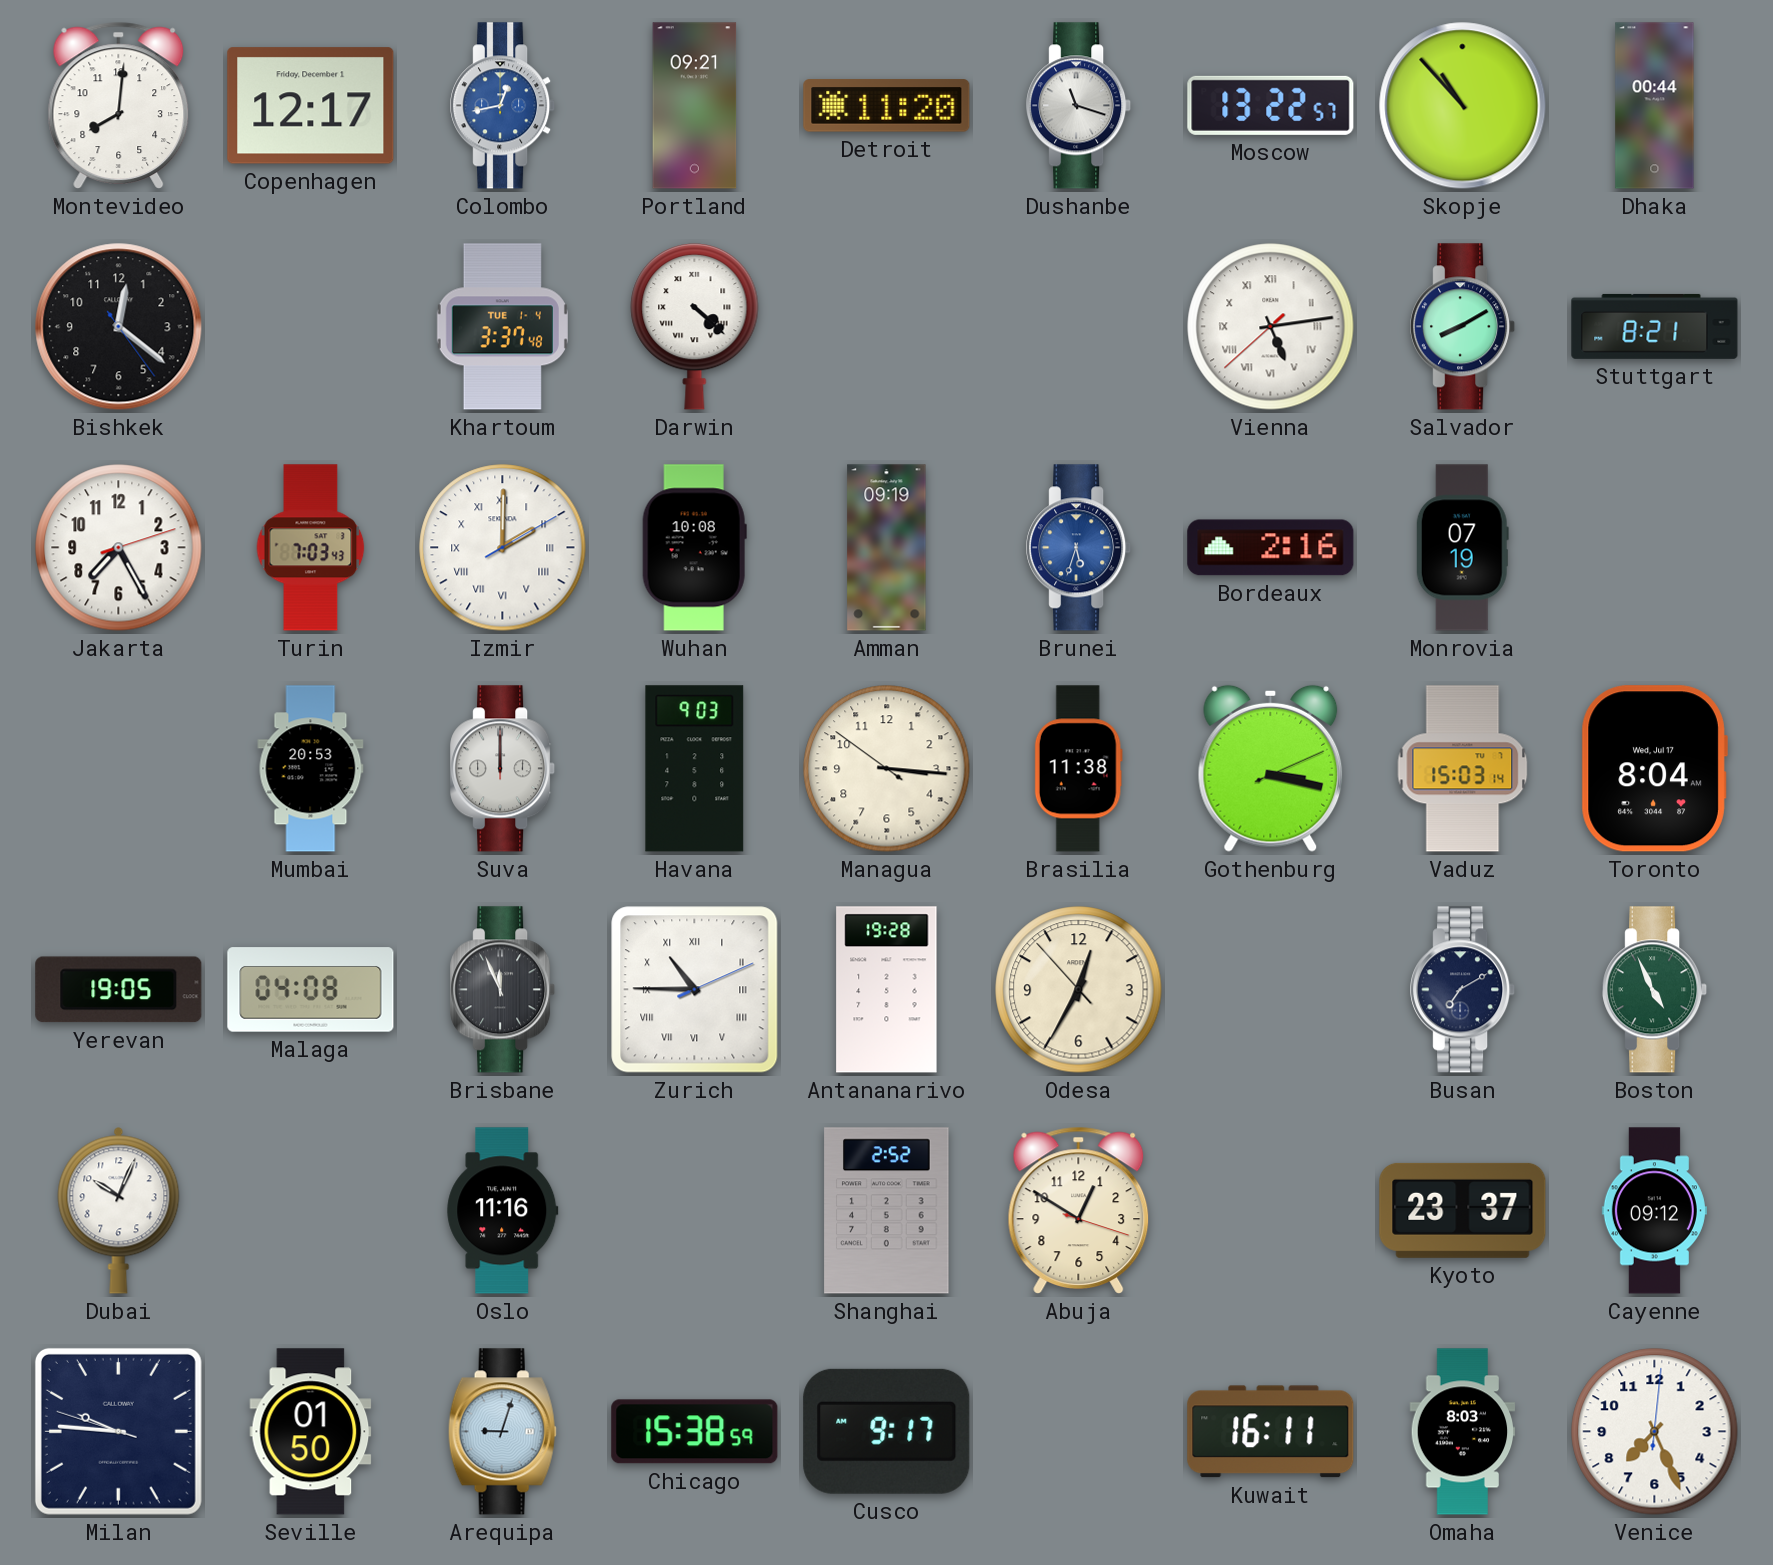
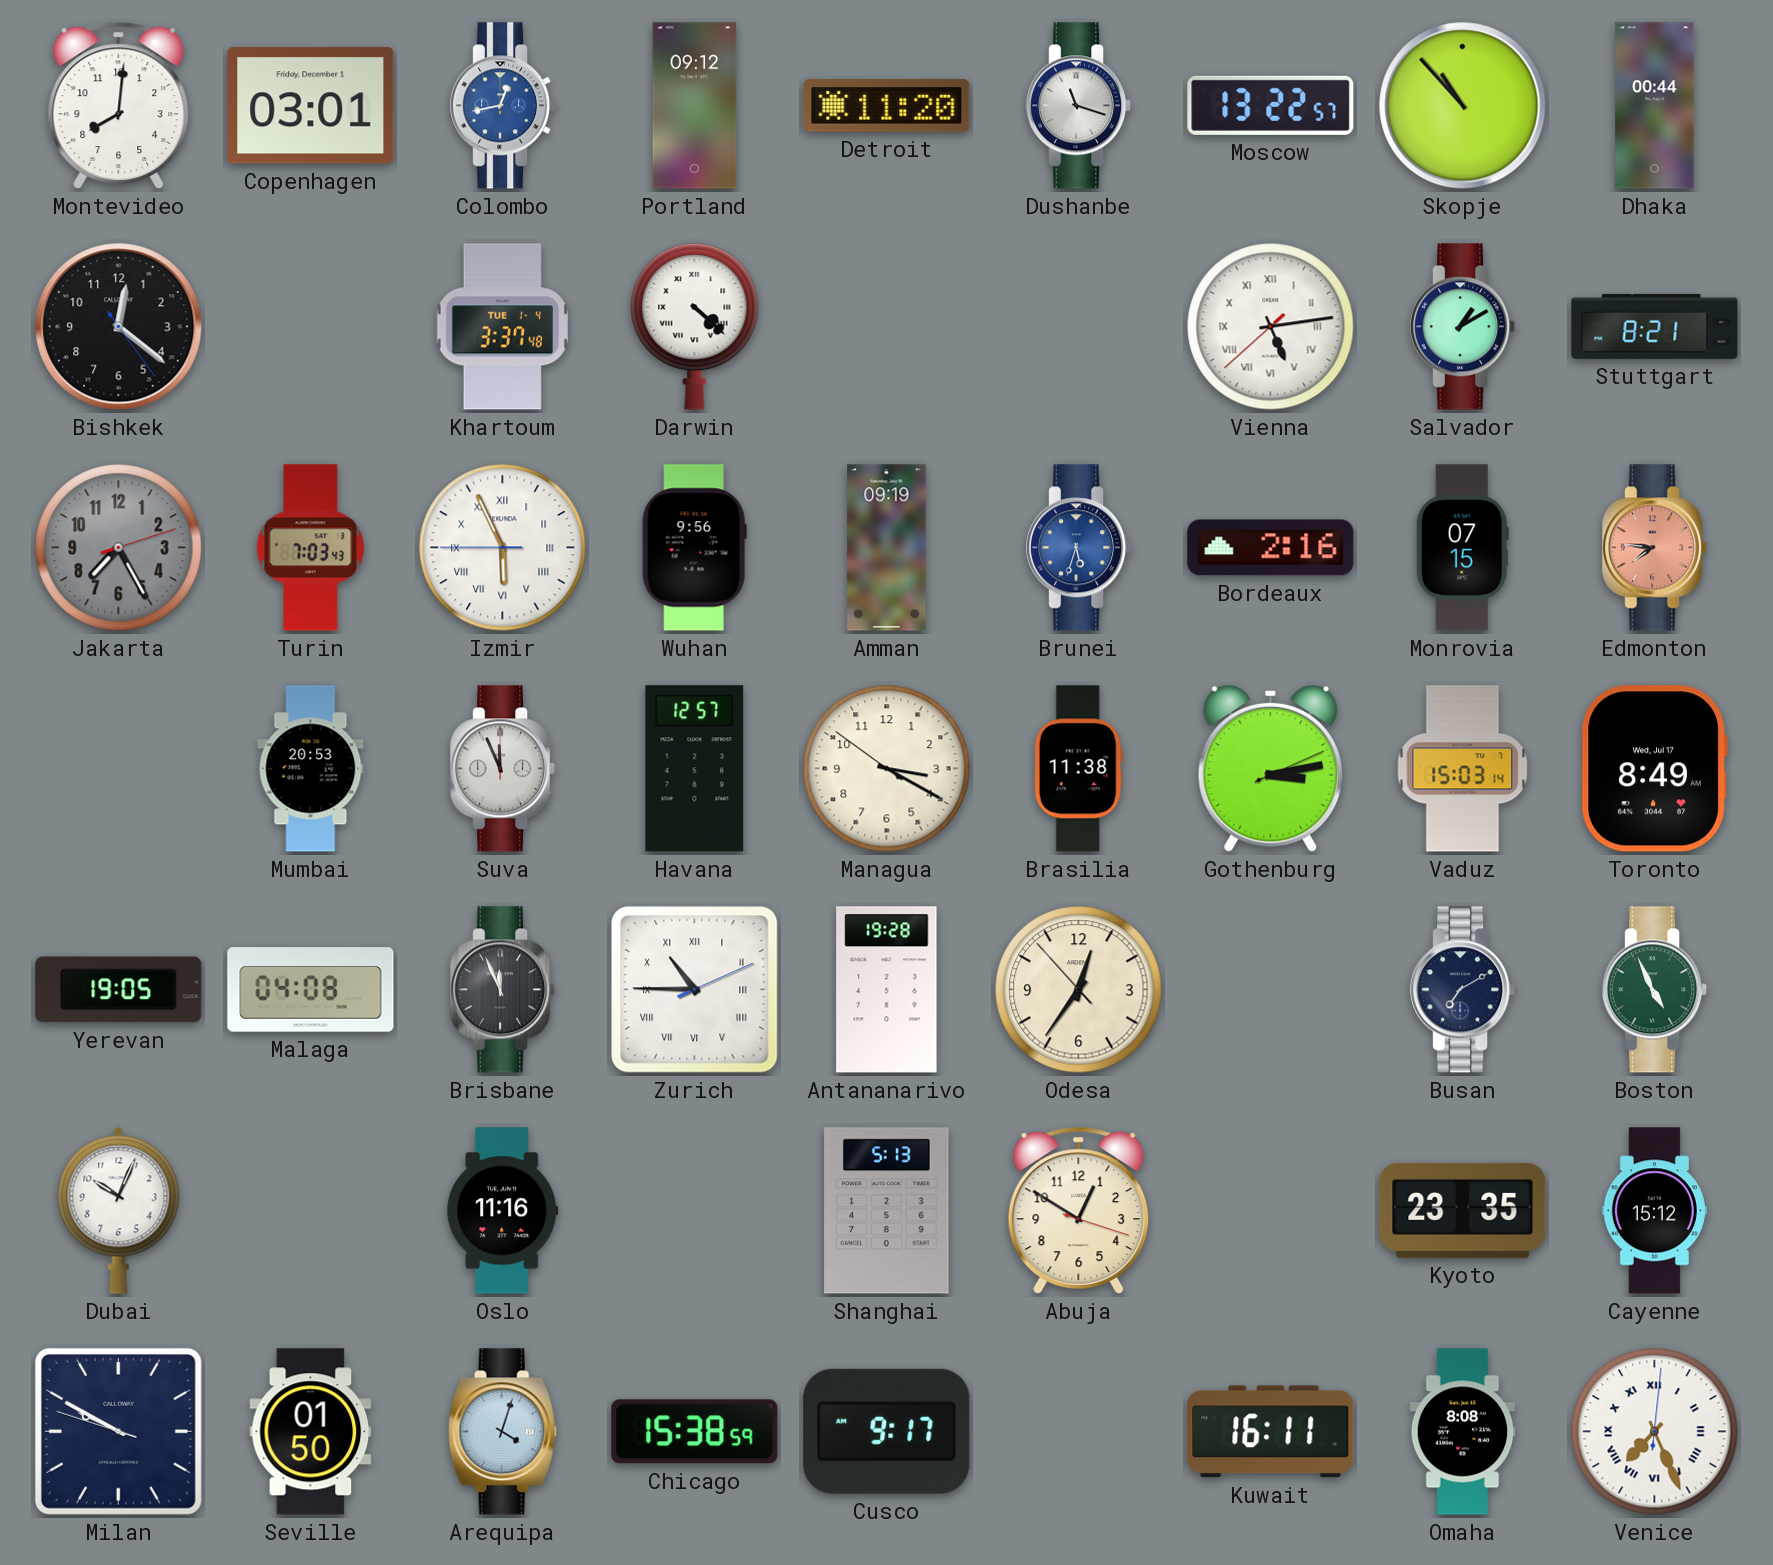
Copenhagen: 12:17 -> 03:01 (311, 106)
Portland: 09:21 -> 09:12 (695, 106)
Salvador: 8:10 -> 1:10 (1463, 327)
Jakarta dial: white -> grey (119, 548)
Izmir: 2:00 -> 5:55 (503, 548)
Wuhan: 10:08 -> 9:56 (694, 548)
Monrovia: 07:19 -> 07:15 (1462, 548)
Edmonton: none -> 7:46 (1655, 548)
Suva: 12:00 -> 11:56 (503, 769)
Havana: 9:03 -> 12:57 (695, 769)
Managua: 3:15 -> 3:19 (887, 769)
Gothenburg: 3:17 -> 3:13 (1271, 768)
Toronto: 8:04 -> 8:49 (1654, 769)
Odesa: 12:34 -> 12:35 (1079, 990)
Shanghai: 2:52 -> 5:13 (887, 1211)
Kyoto: 23:37 -> 23:35 (1463, 1210)
Cayenne: 09:12 -> 15:12 (1654, 1211)
Milan: 9:45 -> 9:49 (118, 1431)
Arequipa: 9:03 -> 4:03 (502, 1432)
Omaha: 8:03 -> 8:08 (1463, 1432)
Venice numerals: Arabic -> Roman (1655, 1432)
